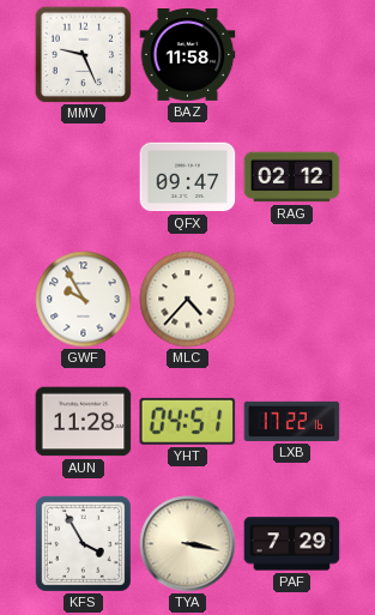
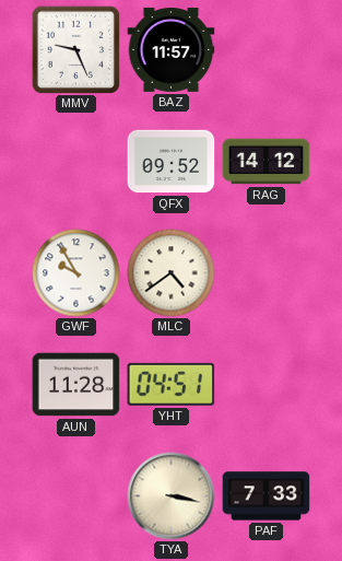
BAZ: 11:58 -> 11:57 (172, 50)
QFX: 09:47 -> 09:52 (172, 162)
RAG: 02:12 -> 14:12 (267, 162)
MLC: 4:37 -> 4:39 (172, 273)
LXB: 17:22 -> none (292, 421)
KFS: 3:55 -> none (83, 543)
PAF: 7:29 -> 7:33 (267, 496)
